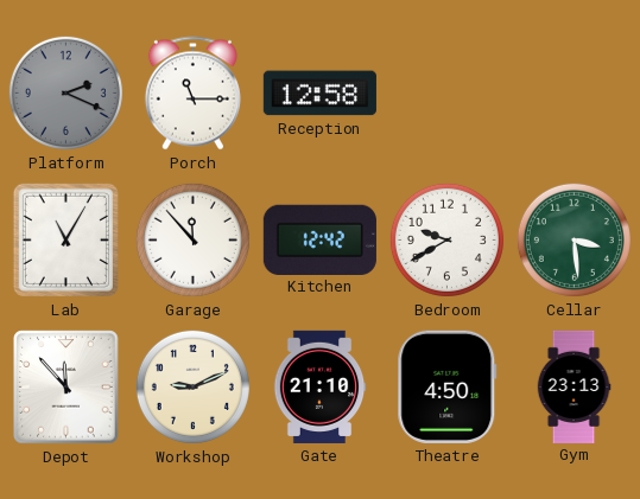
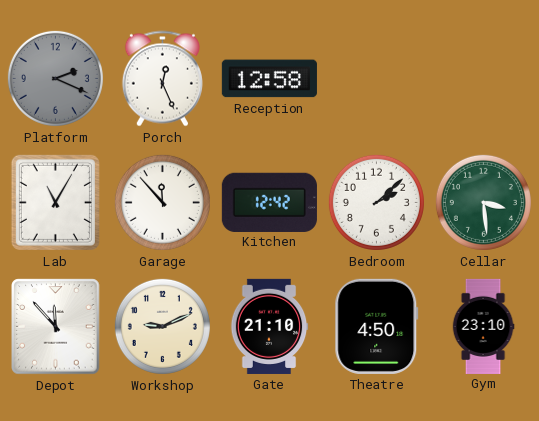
Porch: 11:15 -> 12:26 (162, 79)
Bedroom: 9:40 -> 2:08 (376, 202)
Gym: 23:13 -> 23:10 (483, 326)
